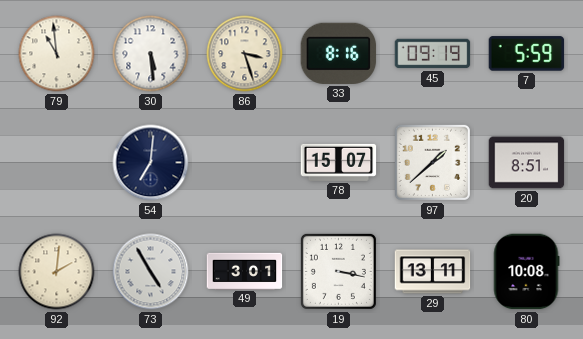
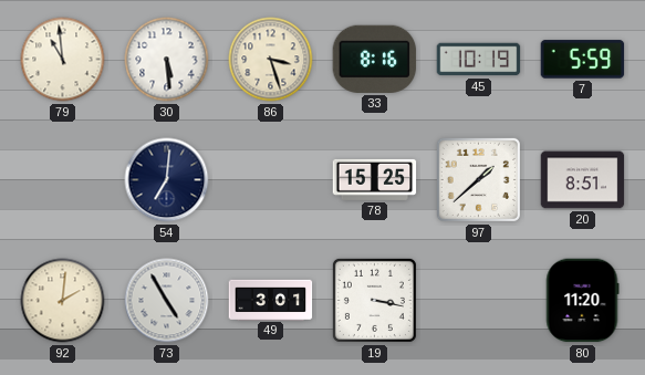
45: 09:19 -> 10:19 (479, 60)
78: 15:07 -> 15:25 (375, 179)
29: 13:11 -> none (433, 272)
80: 10:08 -> 11:20 (582, 301)
